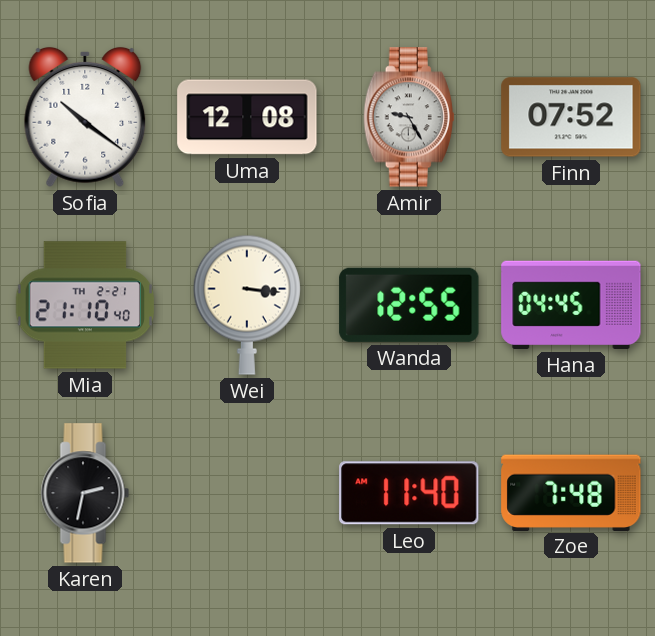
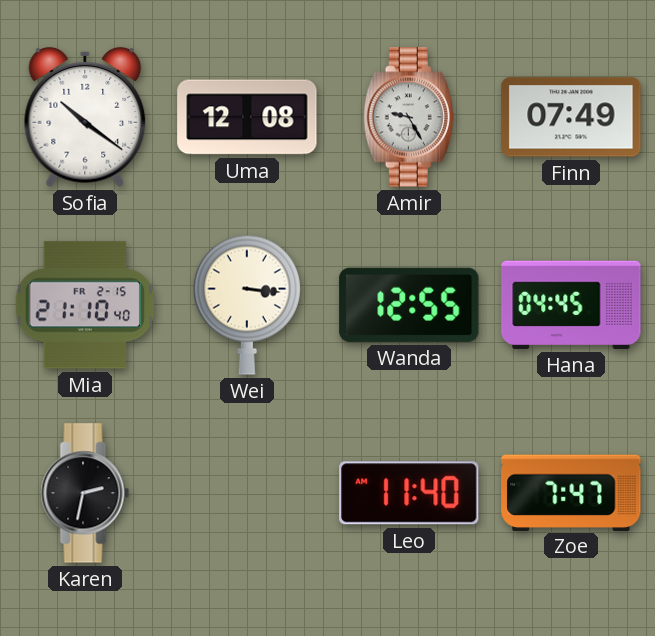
Finn: 07:52 -> 07:49 (571, 117)
Mia date: TH 2-21 -> FR 2-15 (85, 305)
Zoe: 7:48 -> 7:47 (571, 492)
